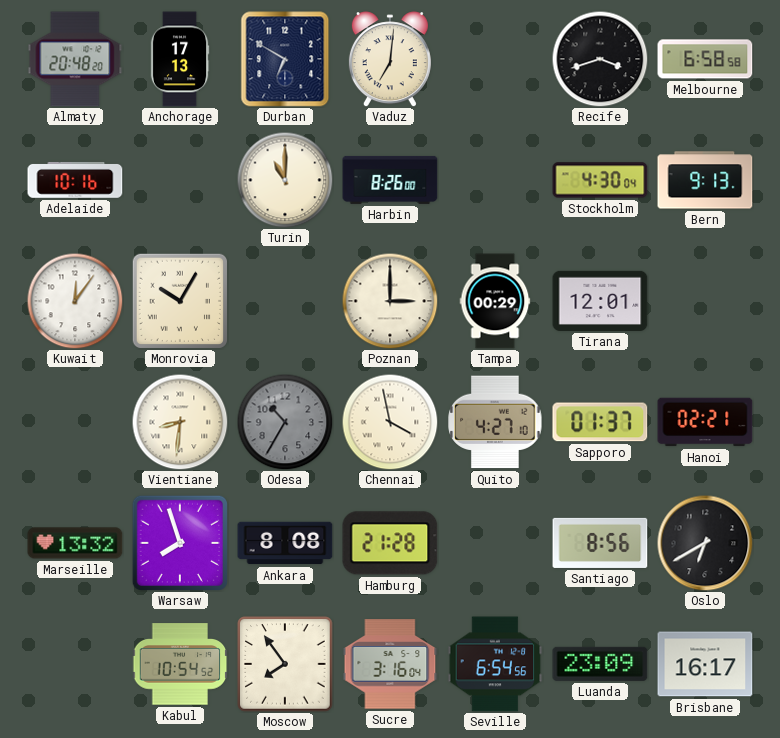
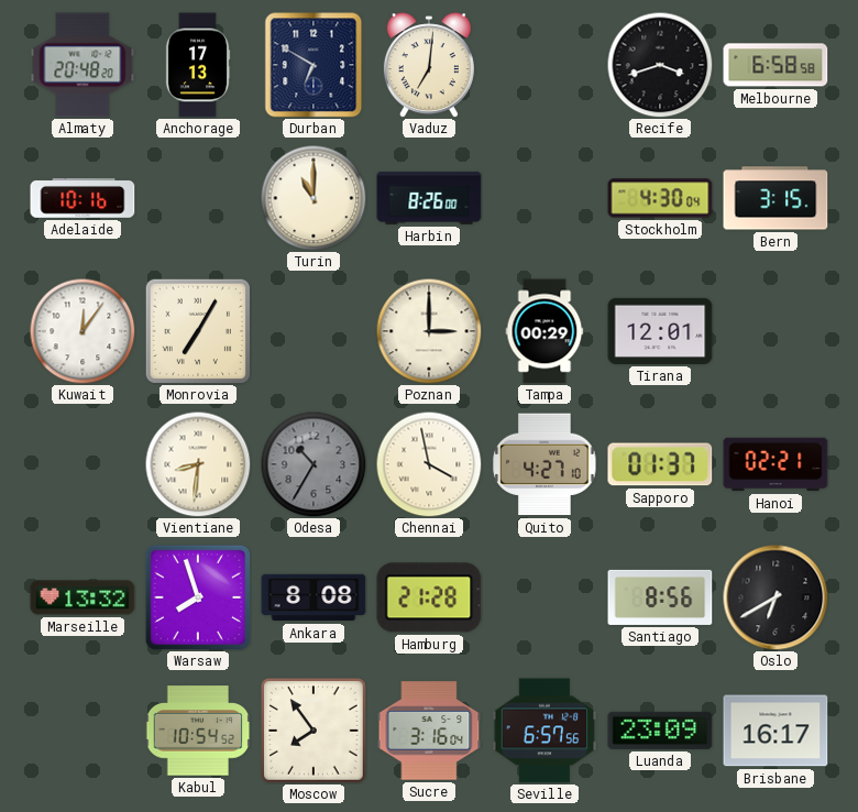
Bern: 9:13 -> 3:15 (776, 198)
Monrovia: 10:05 -> 7:05 (198, 331)
Seville: 6:54 -> 6:57 (544, 731)
